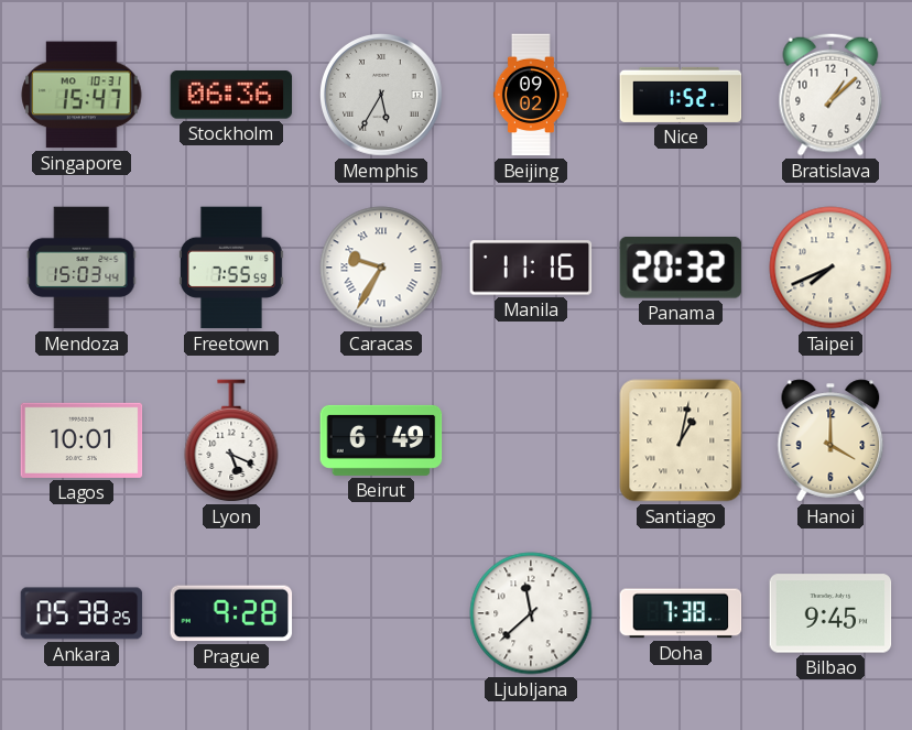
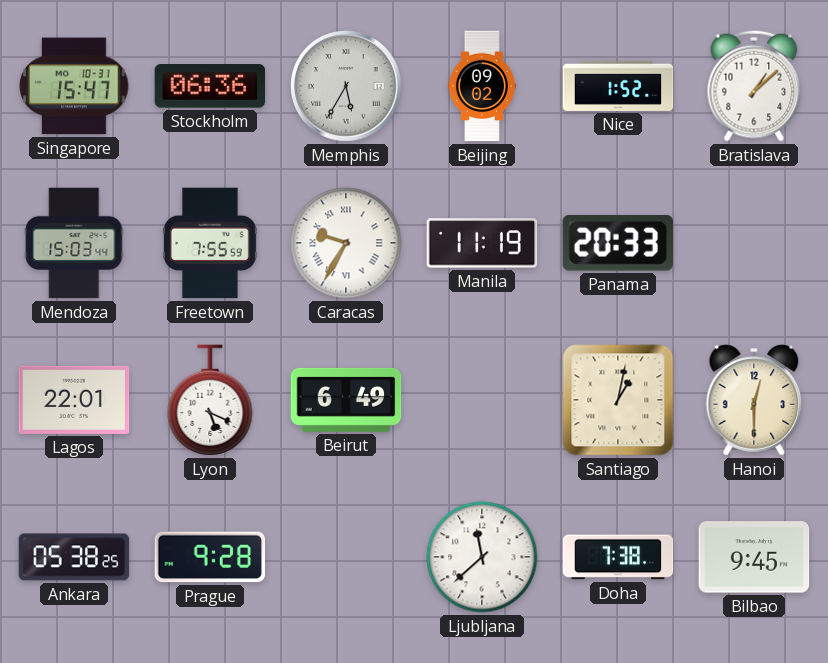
Manila: 11:16 -> 11:19 (482, 243)
Panama: 20:32 -> 20:33 (617, 243)
Taipei: 7:41 -> none (830, 268)
Lagos: 10:01 -> 22:01 (74, 400)
Hanoi: 4:00 -> 12:30 (754, 400)
